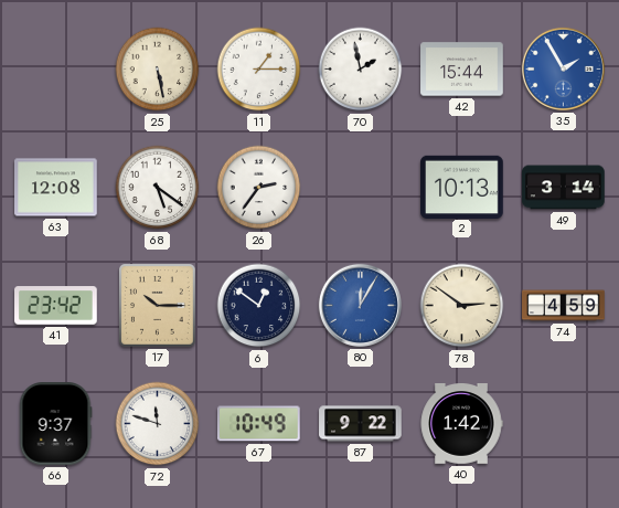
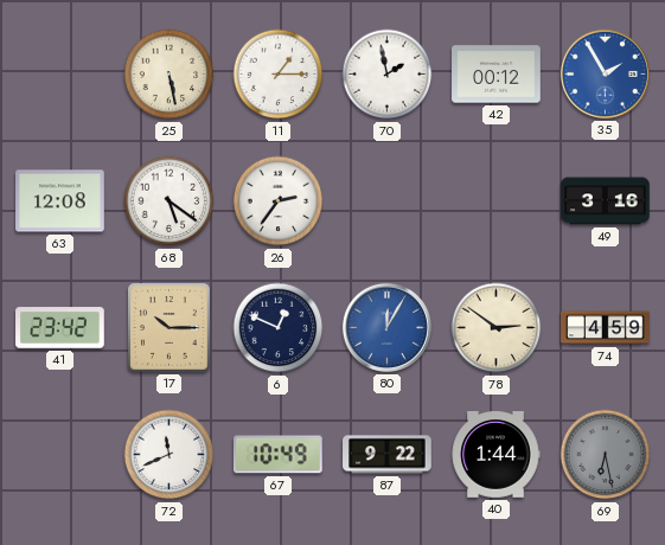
42: 15:44 -> 00:12 (497, 75)
2: 10:13 -> none (462, 187)
49: 3:14 -> 3:16 (606, 201)
6: 12:51 -> 12:49 (279, 328)
66: 9:37 -> none (55, 424)
72: 11:48 -> 11:41 (170, 455)
40: 1:42 -> 1:44 (495, 455)
69: none -> 6:28 (606, 455)
